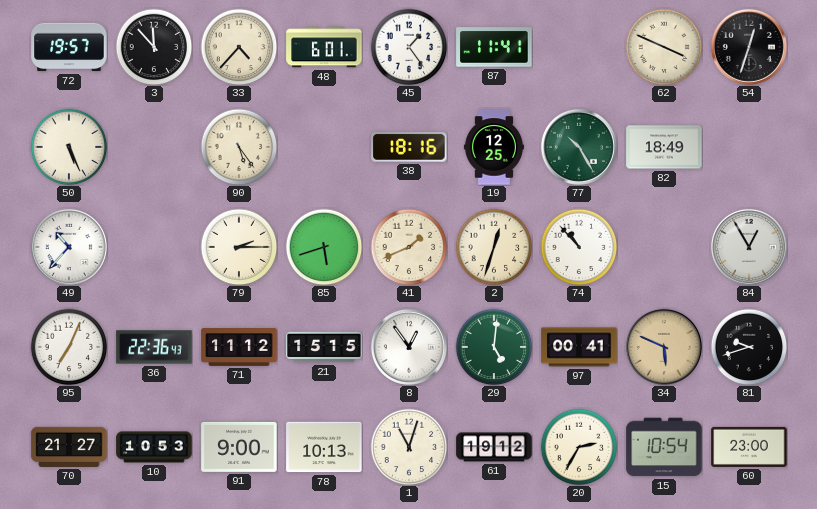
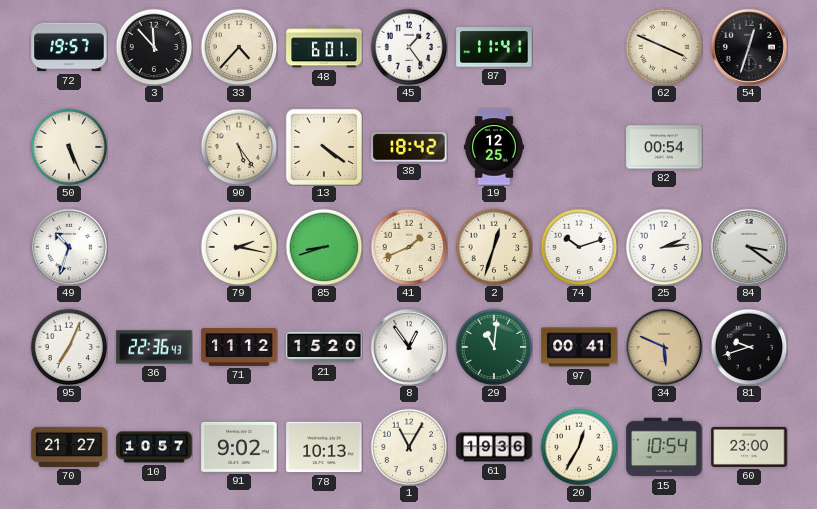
13: none -> 4:21 (323, 146)
38: 18:16 -> 18:42 (409, 147)
77: 10:25 -> none (579, 147)
82: 18:49 -> 00:54 (664, 147)
49: 10:37 -> 10:33 (69, 247)
79: 2:15 -> 2:17 (239, 247)
85: 5:42 -> 8:42 (324, 247)
74: 10:53 -> 10:12 (579, 247)
25: none -> 2:14 (664, 247)
84: 12:55 -> 3:21 (749, 247)
21: 15:15 -> 15:20 (324, 347)
29: 5:01 -> 11:01 (494, 347)
10: 10:53 -> 10:57 (154, 447)
91: 9:00 -> 9:02 (239, 447)
1: 11:03 -> 11:05 (409, 447)
61: 19:12 -> 19:36 (494, 447)
20: 2:35 -> 12:35 (579, 447)
